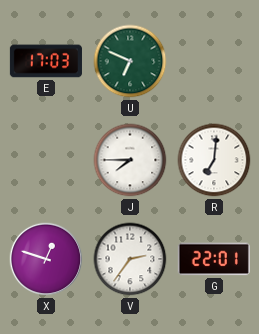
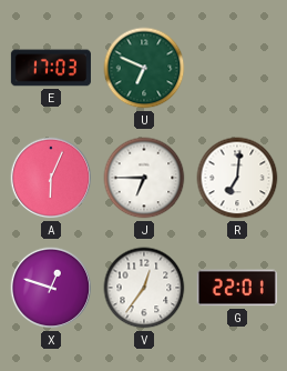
A: none -> 6:04 (51, 178)
J: 7:45 -> 6:45 (144, 178)
V: 2:36 -> 12:36 (144, 288)
